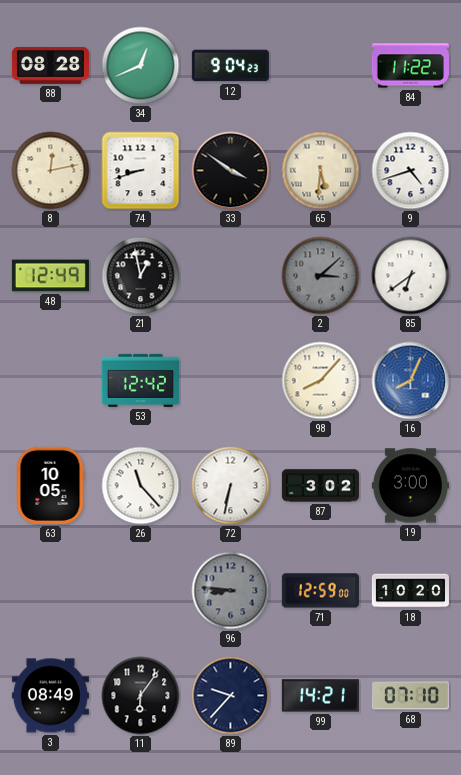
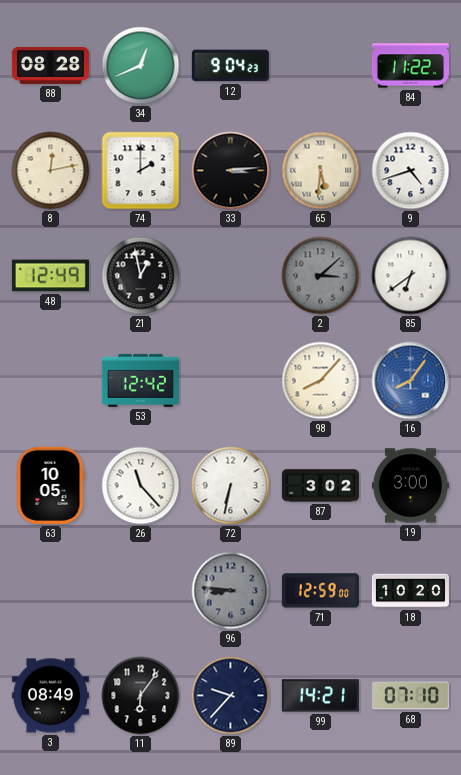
74: 8:42 -> 2:00 (141, 171)
33: 3:51 -> 3:14 (231, 171)
16: 8:04 -> 8:06 (411, 381)
